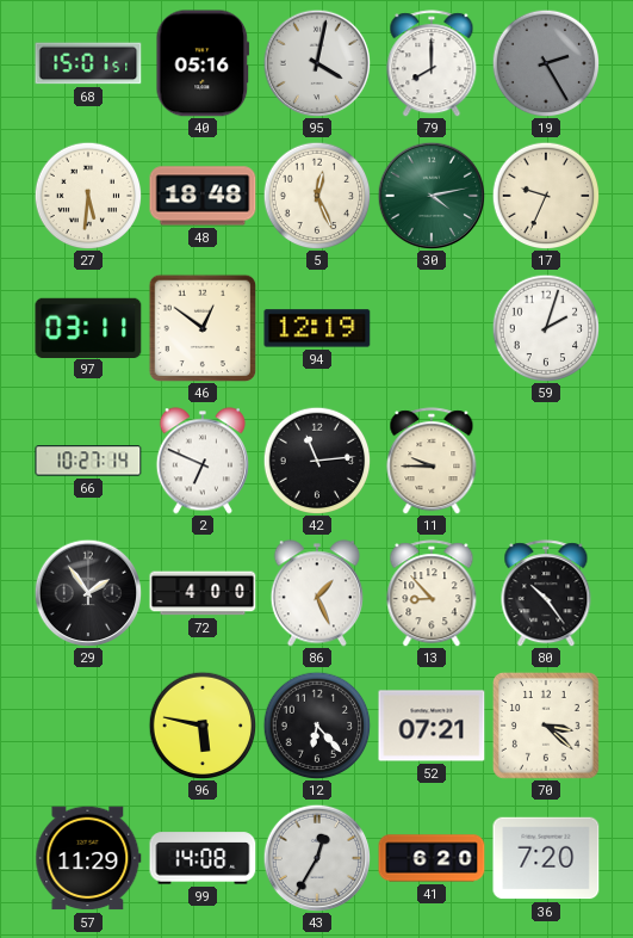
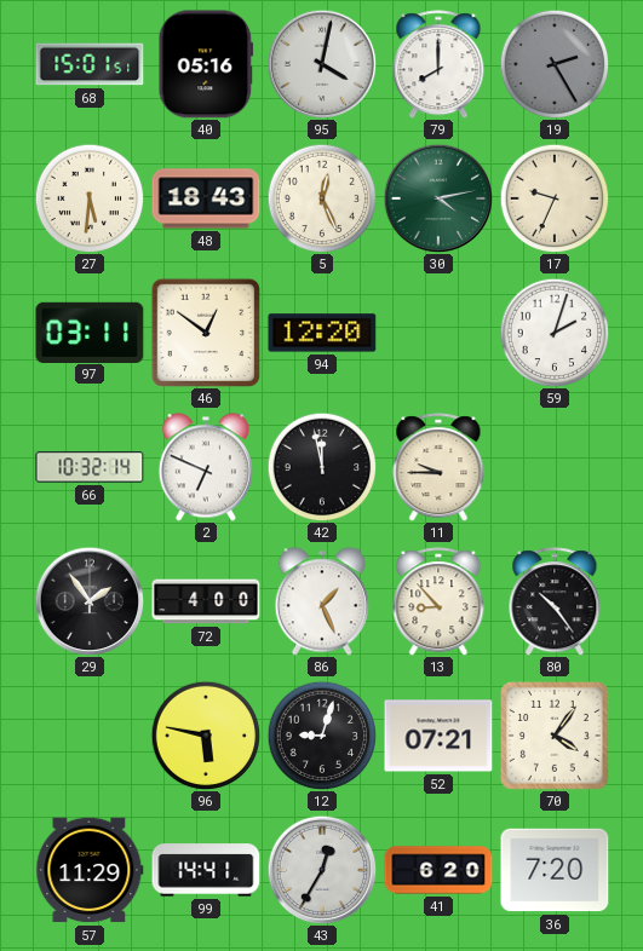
48: 18:48 -> 18:43 (206, 198)
94: 12:19 -> 12:20 (322, 333)
66: 10:27 -> 10:32 (90, 467)
42: 11:14 -> 11:58 (322, 467)
12: 6:23 -> 9:03 (322, 736)
70: 3:22 -> 4:06 (556, 737)
99: 14:08 -> 14:41 (206, 870)
